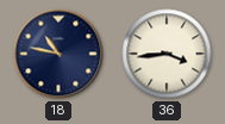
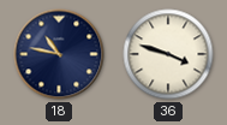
36: 3:44 -> 3:48 (168, 54)
